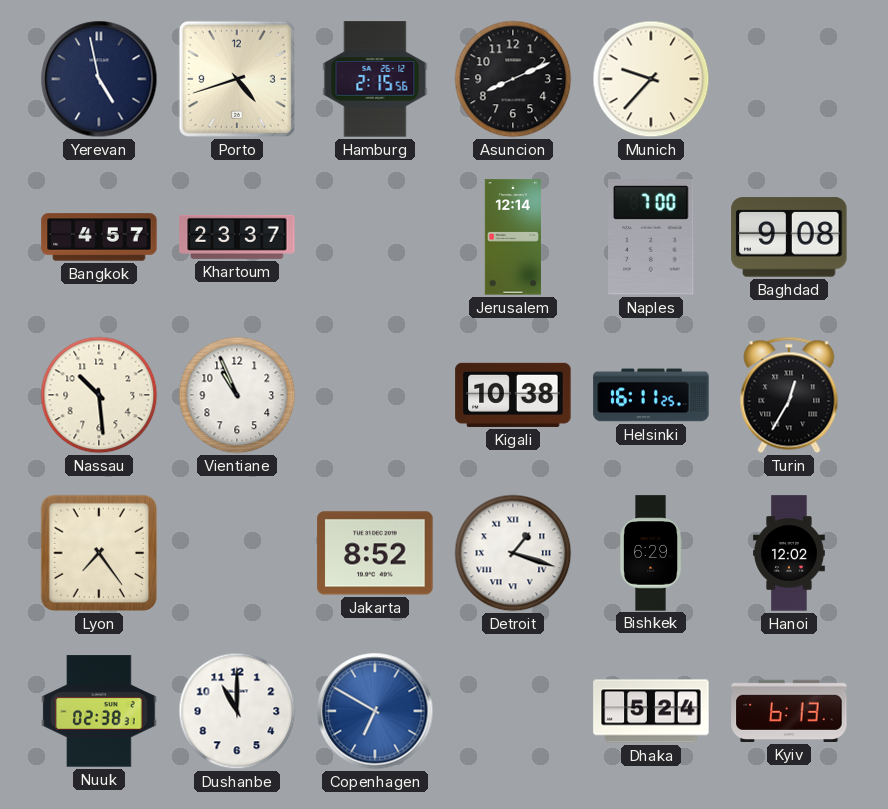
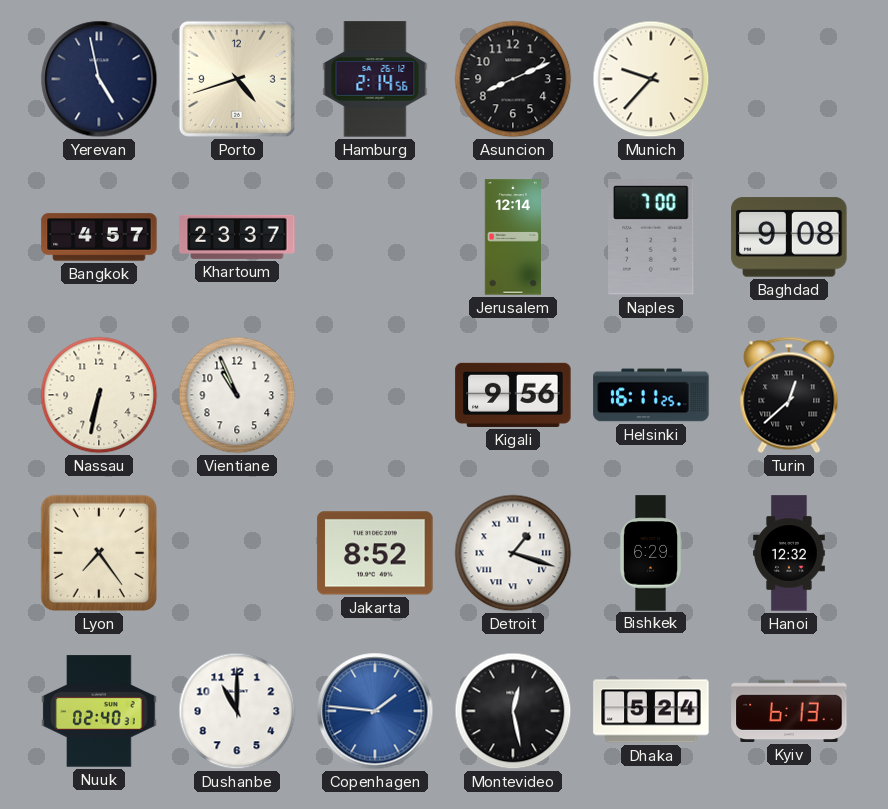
Hamburg: 2:15 -> 2:14 (375, 79)
Nassau: 10:29 -> 6:32 (99, 395)
Kigali: 10:38 -> 9:56 (513, 395)
Turin: 12:35 -> 12:38 (789, 395)
Hanoi: 12:02 -> 12:32 (790, 553)
Nuuk: 02:38 -> 02:40 (99, 711)
Copenhagen: 6:50 -> 1:46 (375, 711)
Montevideo: none -> 12:28 (513, 711)
